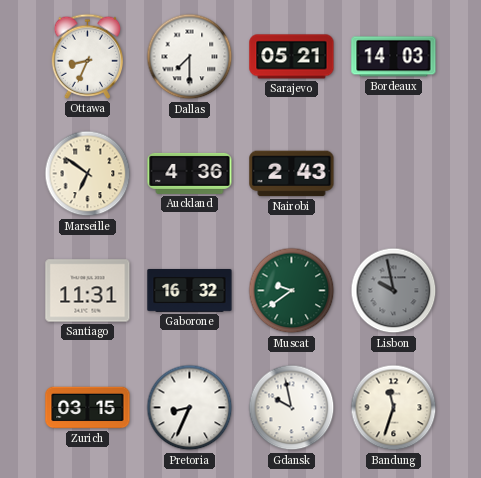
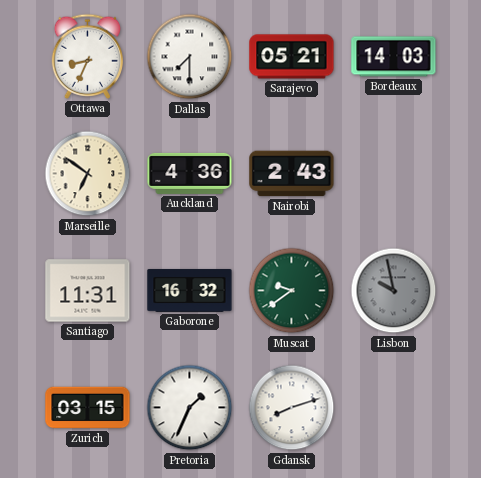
Pretoria: 8:34 -> 1:34 (190, 408)
Gdansk: 9:58 -> 8:12 (292, 408)
Bandung: 11:33 -> none (394, 408)
